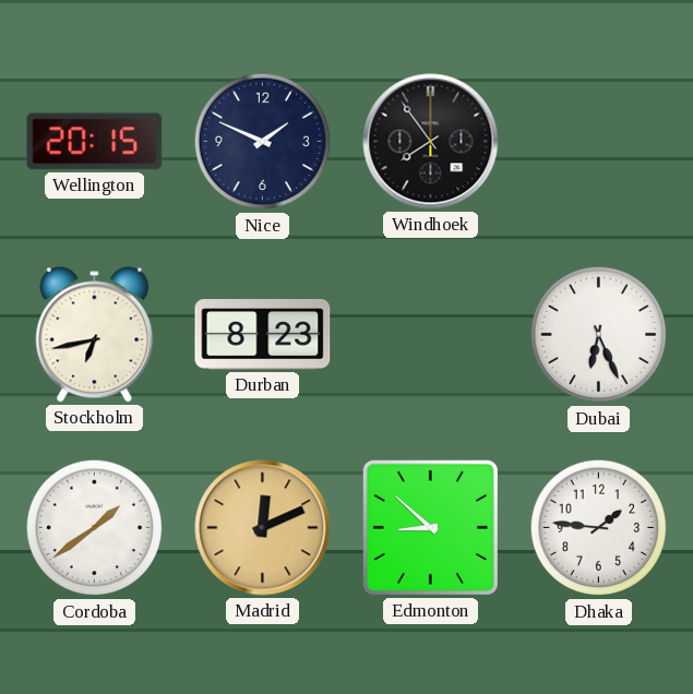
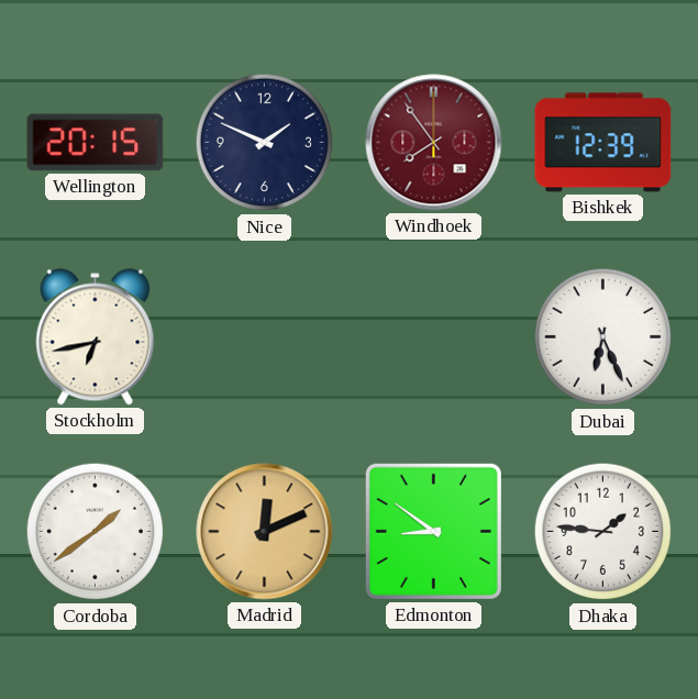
Windhoek dial: black -> burgundy (434, 143)
Bishkek: none -> 12:39 (603, 143)
Durban: 8:23 -> none (263, 335)
Edmonton: 8:52 -> 8:51 (433, 531)
